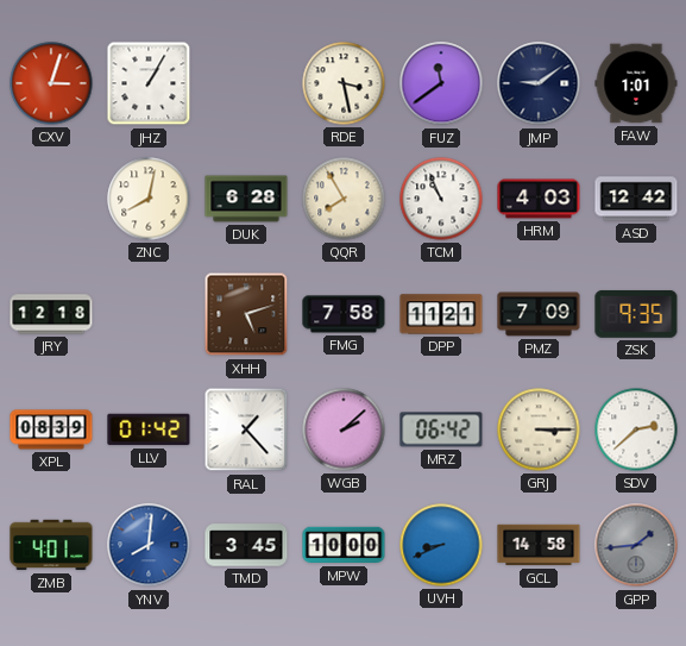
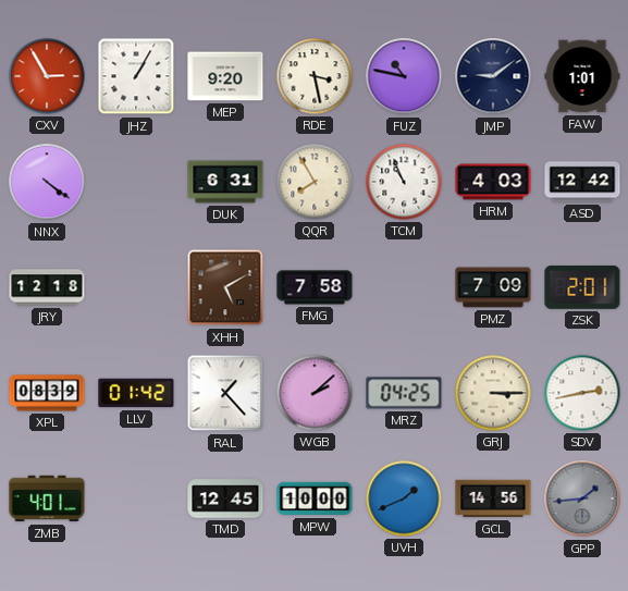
CXV: 3:03 -> 2:55 (47, 76)
MEP: none -> 9:20 (225, 76)
FUZ: 11:39 -> 10:47 (404, 76)
NNX: none -> 4:21 (47, 182)
ZNC: 8:02 -> none (149, 199)
DUK: 6:28 -> 6:31 (225, 182)
XHH: 5:12 -> 5:10 (225, 287)
DPP: 11:21 -> none (441, 314)
ZSK: 9:35 -> 2:01 (582, 287)
MRZ: 06:42 -> 04:25 (404, 393)
SDV: 2:38 -> 2:43 (582, 393)
YNV: 8:01 -> none (149, 545)
TMD: 3:45 -> 12:45 (225, 498)
UVH: 8:41 -> 1:41 (404, 498)
GCL: 14:58 -> 14:56 (493, 498)
